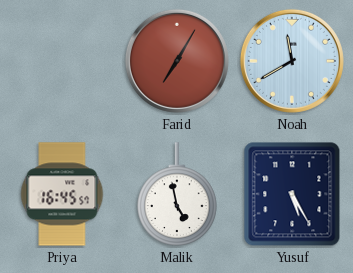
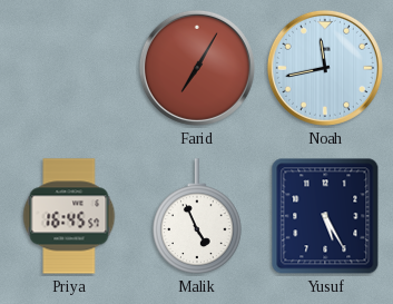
Noah: 11:40 -> 11:43 (325, 68)
Malik: 4:58 -> 4:56 (198, 216)
